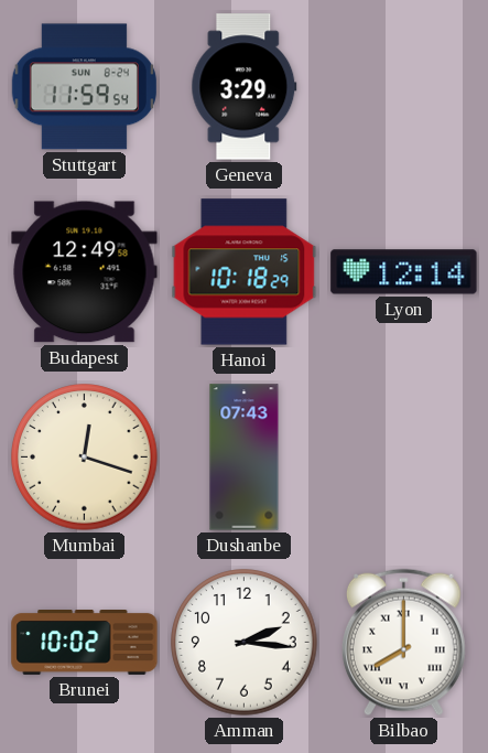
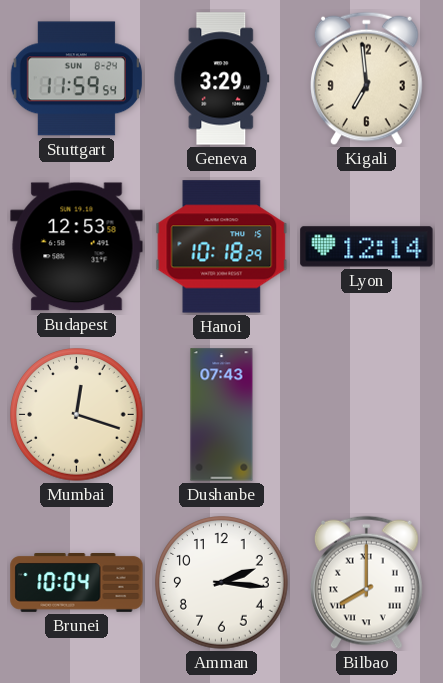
Kigali: none -> 6:59 (366, 79)
Budapest: 12:49 -> 12:53 (77, 247)
Brunei: 10:02 -> 10:04 (77, 583)
